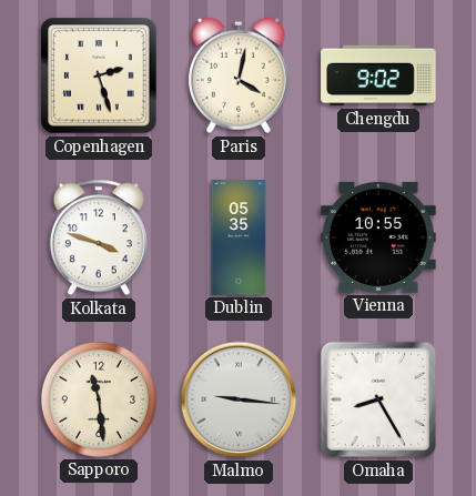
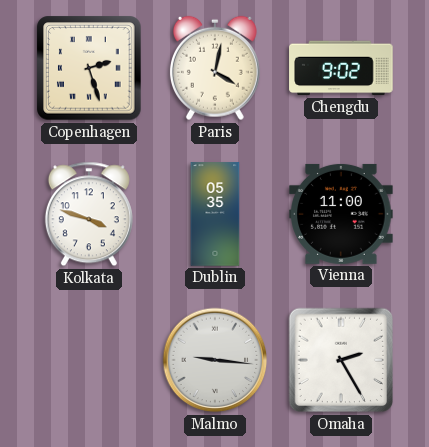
Vienna: 10:55 -> 11:00 (341, 214)
Sapporo: 11:29 -> none (99, 399)
Omaha: 8:25 -> 2:25 (341, 360)
